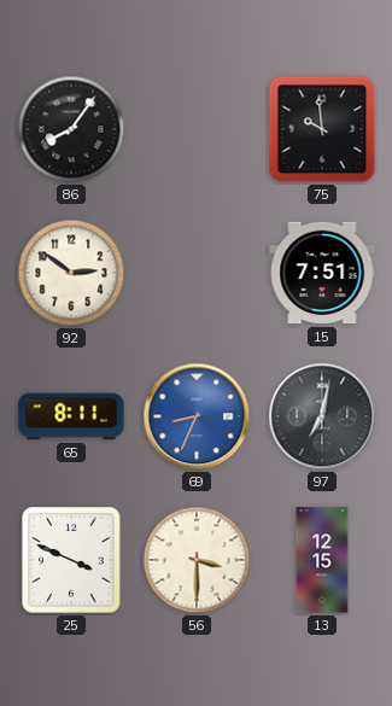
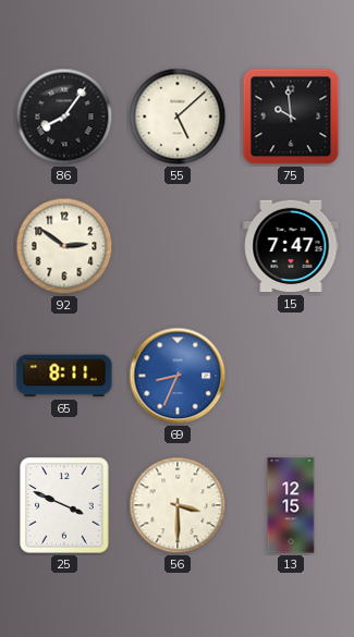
55: none -> 5:08 (178, 117)
15: 7:51 -> 7:47 (291, 246)
97: 7:02 -> none (322, 416)
